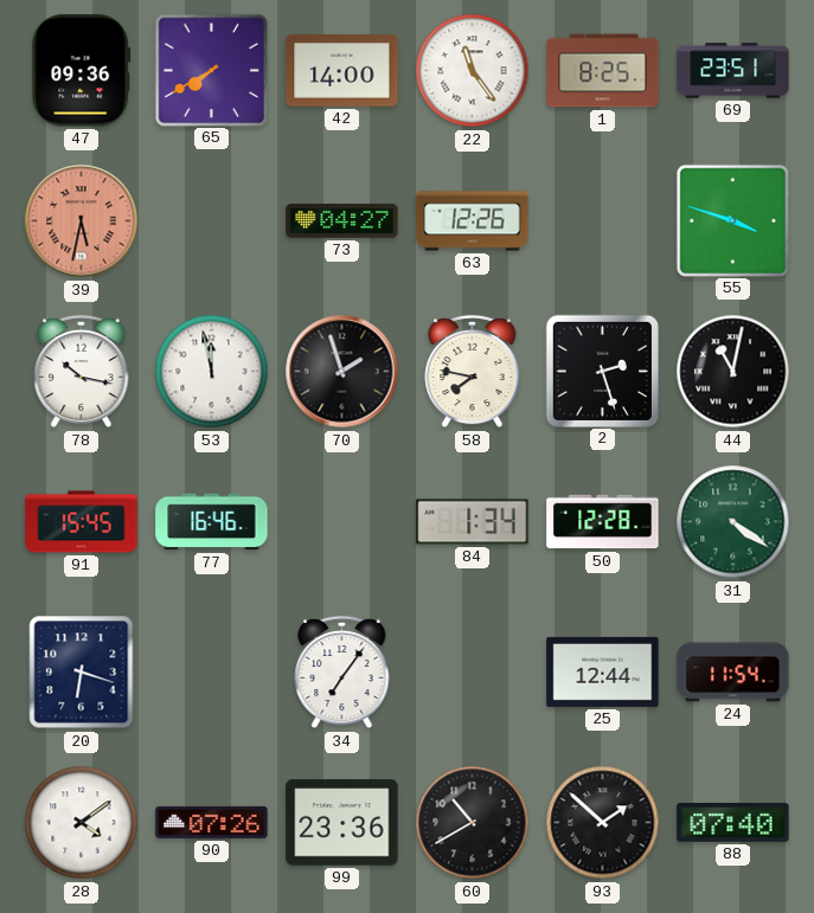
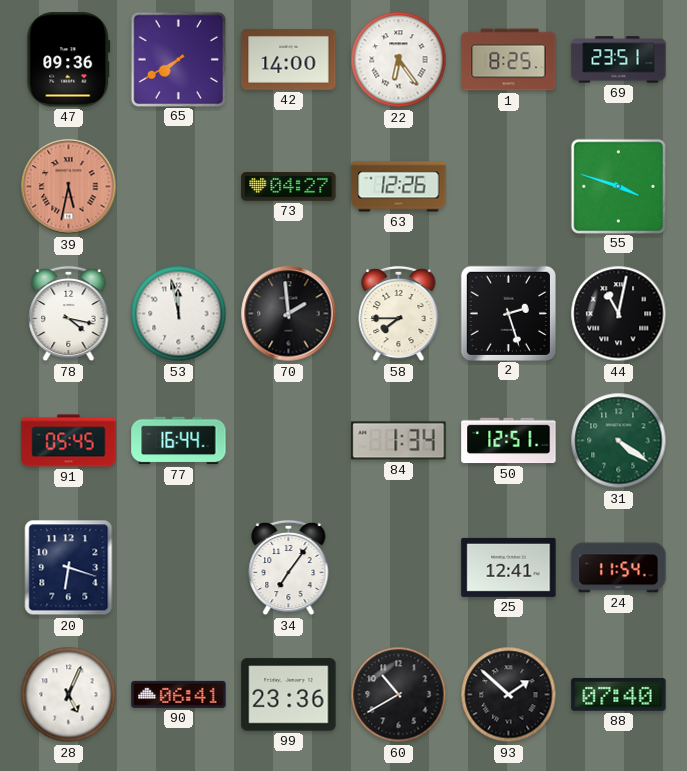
22: 11:24 -> 6:24 (399, 60)
78: 10:17 -> 4:17 (69, 314)
70: 1:57 -> 1:59 (289, 314)
58: 7:47 -> 7:45 (399, 314)
91: 15:45 -> 05:45 (69, 441)
77: 16:46 -> 16:44 (179, 441)
50: 12:28 -> 12:51 (509, 441)
25: 12:44 -> 12:41 (509, 567)
28: 4:09 -> 5:04 (69, 695)
90: 07:26 -> 06:41 (179, 694)
